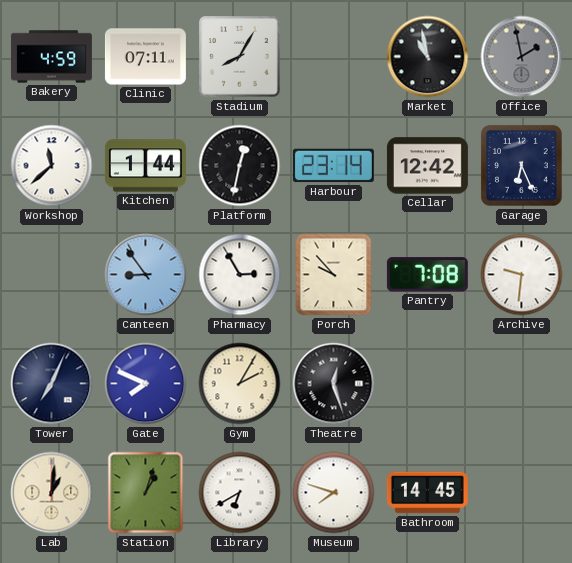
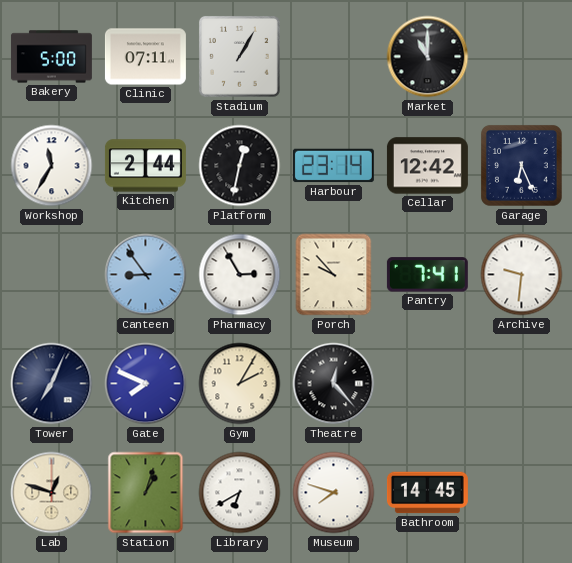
Bakery: 4:59 -> 5:00 (51, 57)
Stadium: 8:05 -> 1:05 (239, 56)
Market: 10:58 -> 11:00 (428, 57)
Office: 1:58 -> none (522, 57)
Workshop: 11:38 -> 11:35 (52, 166)
Kitchen: 1:44 -> 2:44 (145, 166)
Pantry: 7:08 -> 7:41 (427, 275)
Theatre: 12:27 -> 12:23 (334, 384)
Lab: 1:01 -> 12:48 (52, 493)
